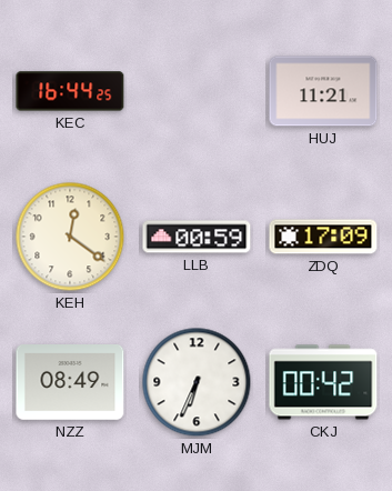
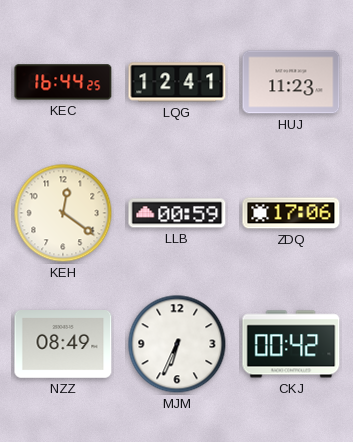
LQG: none -> 12:41 (177, 82)
HUJ: 11:21 -> 11:23 (291, 82)
ZDQ: 17:09 -> 17:06 (291, 213)
